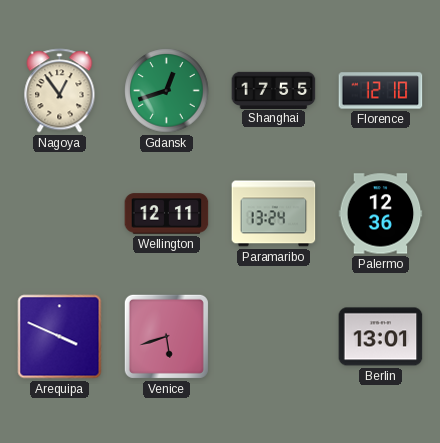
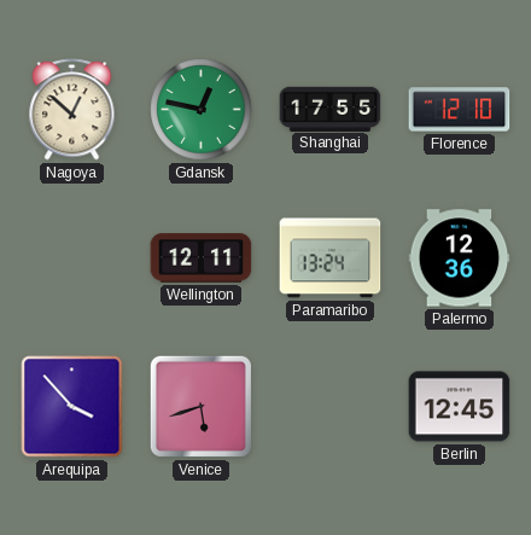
Nagoya: 12:54 -> 12:52 (72, 110)
Gdansk: 12:42 -> 12:47 (202, 110)
Arequipa: 3:49 -> 3:53 (72, 407)
Berlin: 13:01 -> 12:45 (460, 407)
